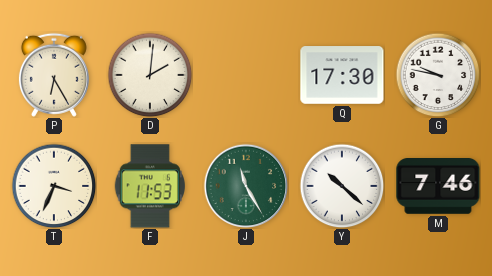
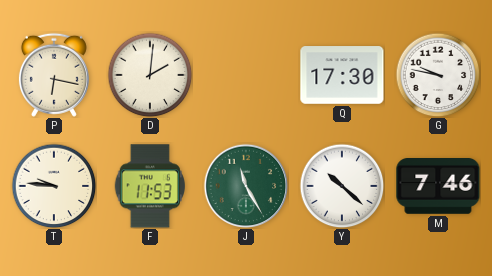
P: 6:25 -> 6:17 (54, 75)
T: 3:34 -> 9:46 (54, 186)
